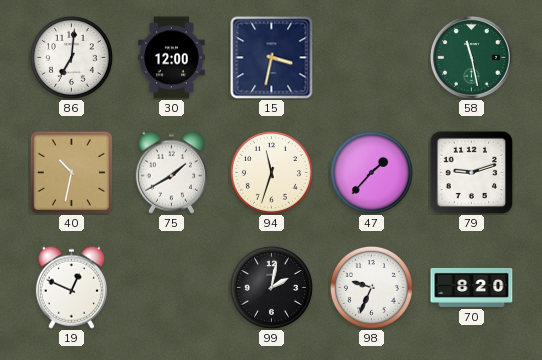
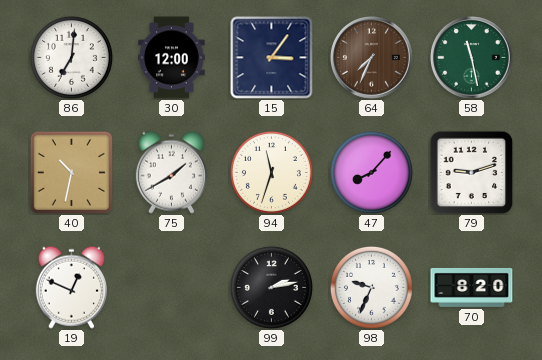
15: 3:32 -> 3:06 (272, 58)
64: none -> 7:34 (372, 58)
47: 1:37 -> 8:07 (371, 172)
99: 2:02 -> 2:13 (271, 287)
